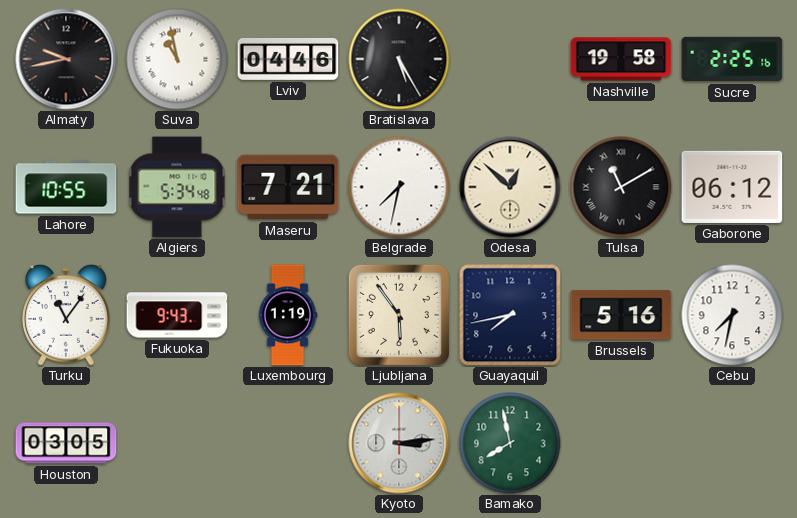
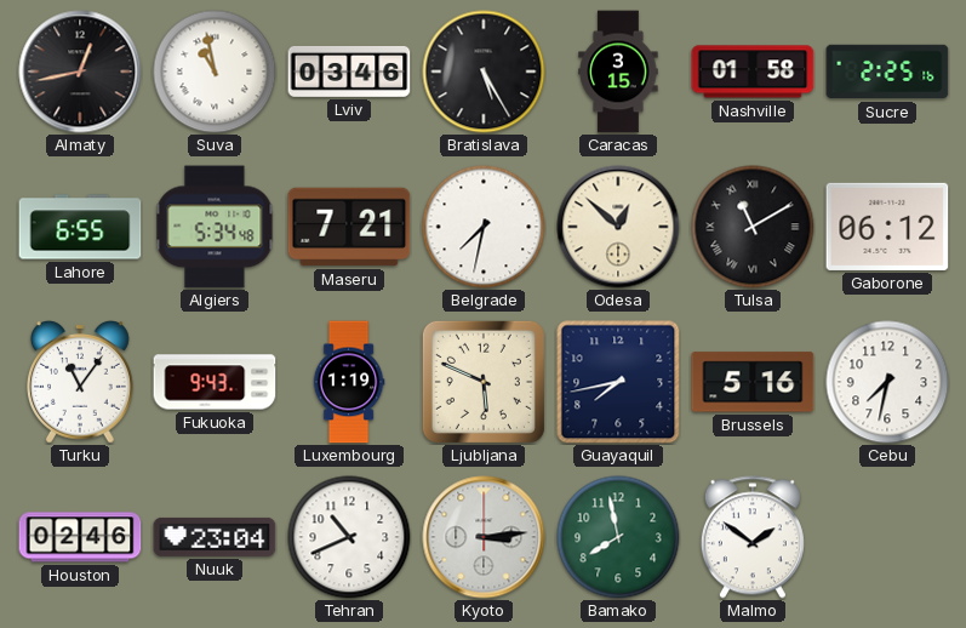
Almaty: 9:43 -> 12:43 (80, 72)
Lviv: 04:46 -> 03:46 (349, 72)
Caracas: none -> 3:15 (618, 72)
Nashville: 19:58 -> 01:58 (753, 72)
Lahore: 10:55 -> 6:55 (80, 227)
Ljubljana: 5:54 -> 5:49 (484, 382)
Houston: 03:05 -> 02:46 (80, 537)
Nuuk: none -> 23:04 (215, 537)
Tehran: none -> 10:41 (349, 537)
Malmo: none -> 1:51 (753, 537)
